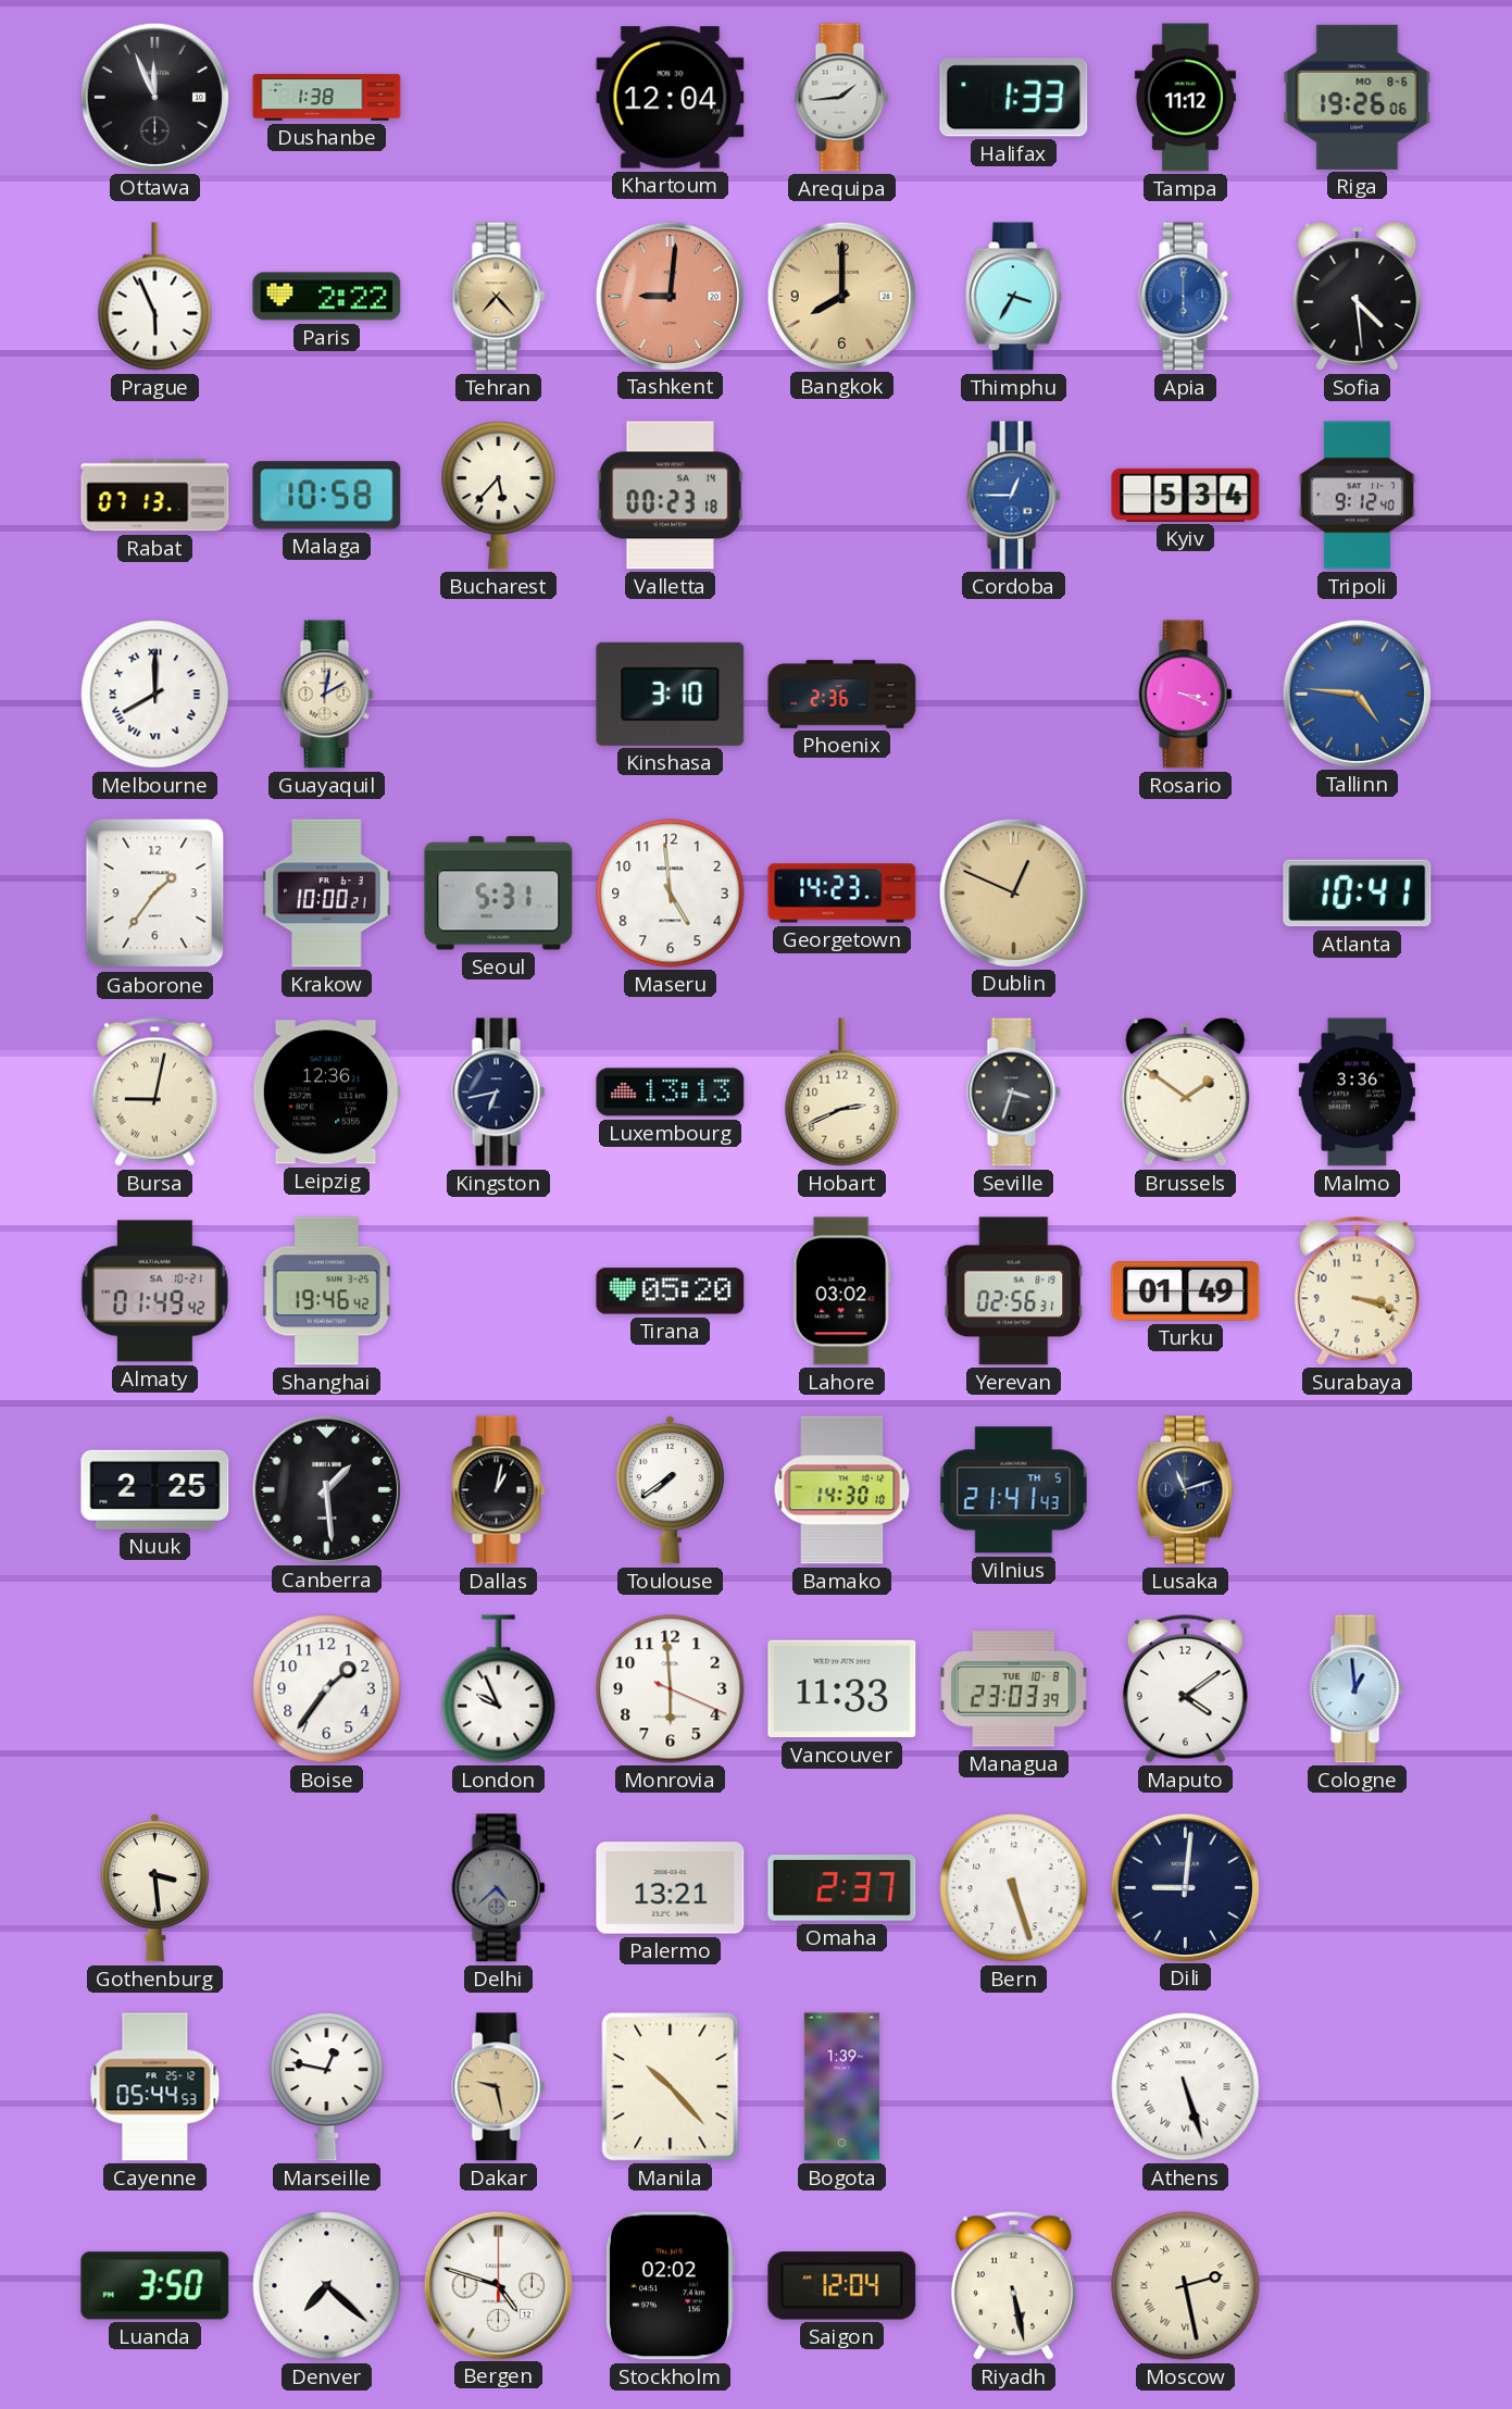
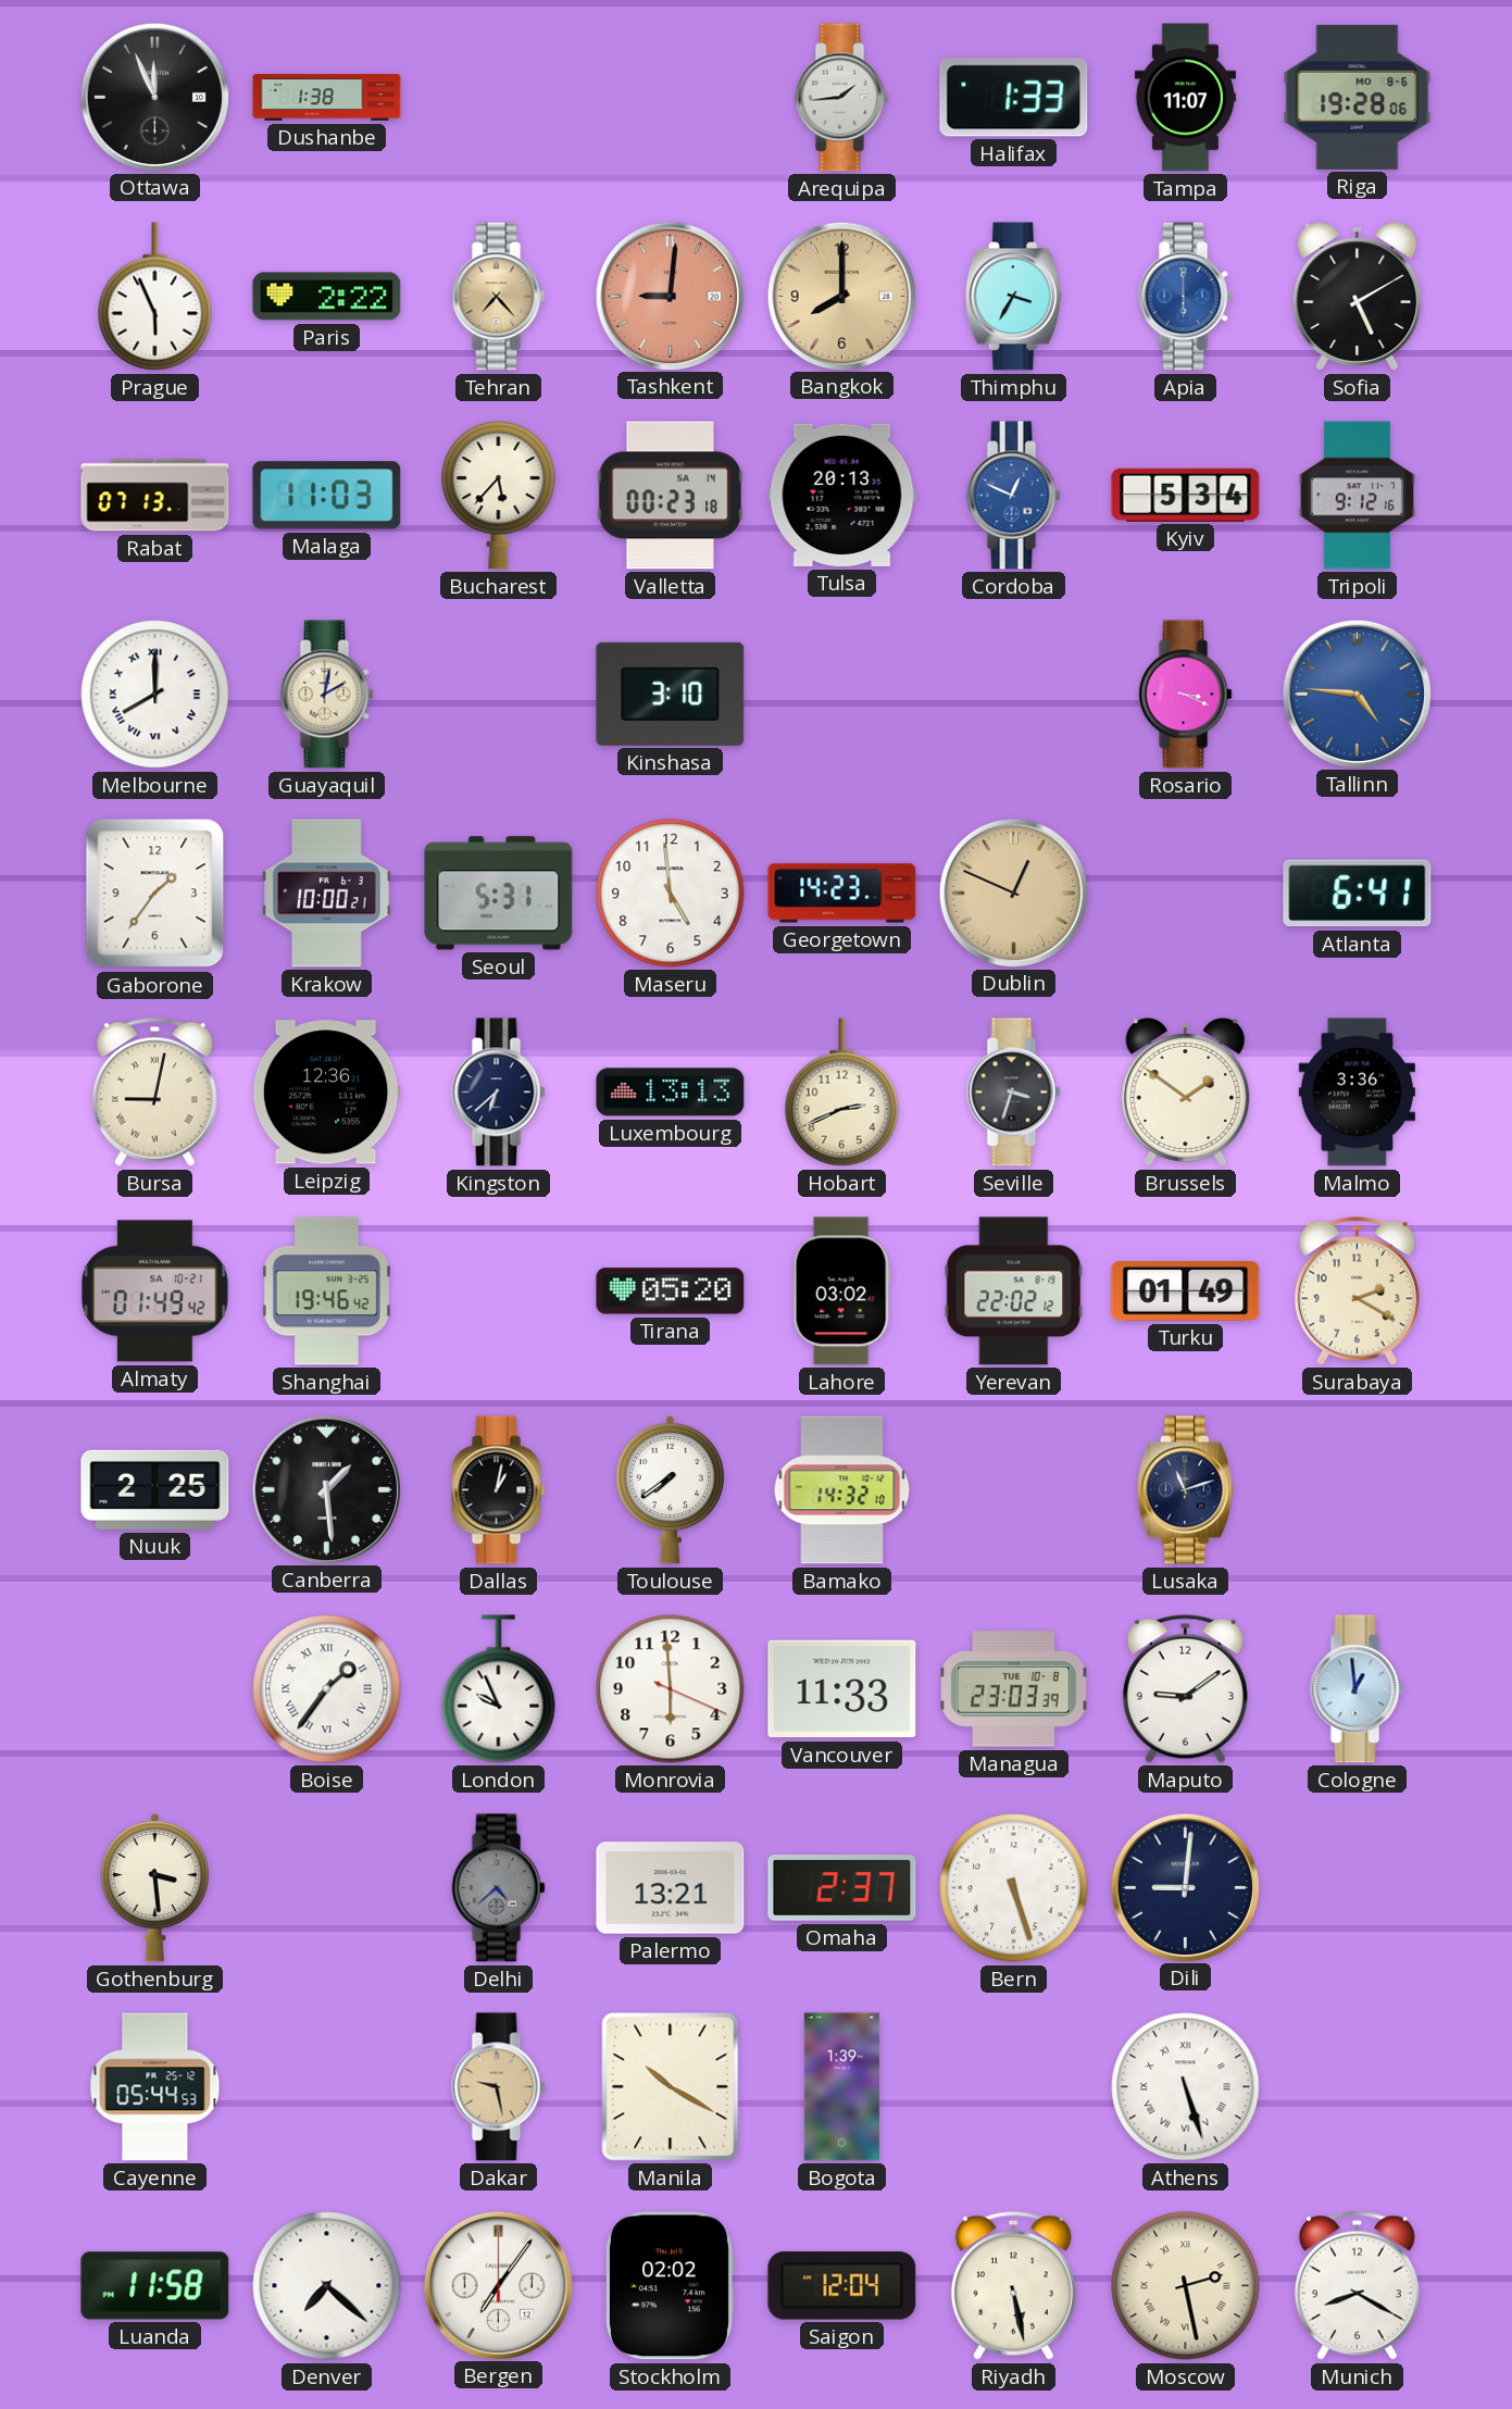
Khartoum: 12:04 -> none (671, 98)
Tampa: 11:12 -> 11:07 (1185, 98)
Riga: 19:26 -> 19:28 (1358, 97)
Sofia: 4:29 -> 5:10 (1358, 297)
Malaga: 10:58 -> 11:03 (327, 496)
Tulsa: none -> 20:13 (842, 495)
Cordoba: 12:45 -> 12:49 (1014, 496)
Tripoli: 9:12:40 -> 9:12:16 (1357, 496)
Phoenix: 2:36 -> none (842, 695)
Atlanta: 10:41 -> 6:41 (1358, 894)
Kingston: 6:43 -> 6:38 (499, 1093)
Yerevan: 02:56 -> 22:02 (1014, 1291)
Surabaya: 3:18 -> 2:20 (1357, 1290)
Bamako: 14:30 -> 14:32 (842, 1490)
Vilnius: 21:41 -> none (1014, 1490)
Boise numerals: Arabic -> Roman (327, 1689)
Maputo: 4:09 -> 9:09 (1185, 1688)
Marseille: 12:47 -> none (327, 2087)
Manila: 10:23 -> 10:20 (671, 2087)
Luanda: 3:50 -> 11:58 (155, 2286)
Bergen: 4:48 -> 7:06 (498, 2285)
Munich: none -> 8:20 (1357, 2285)
